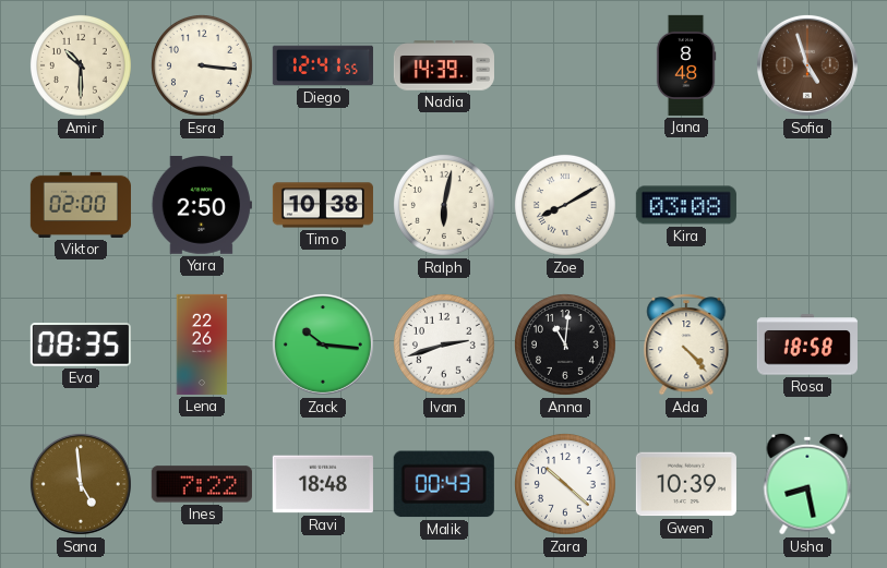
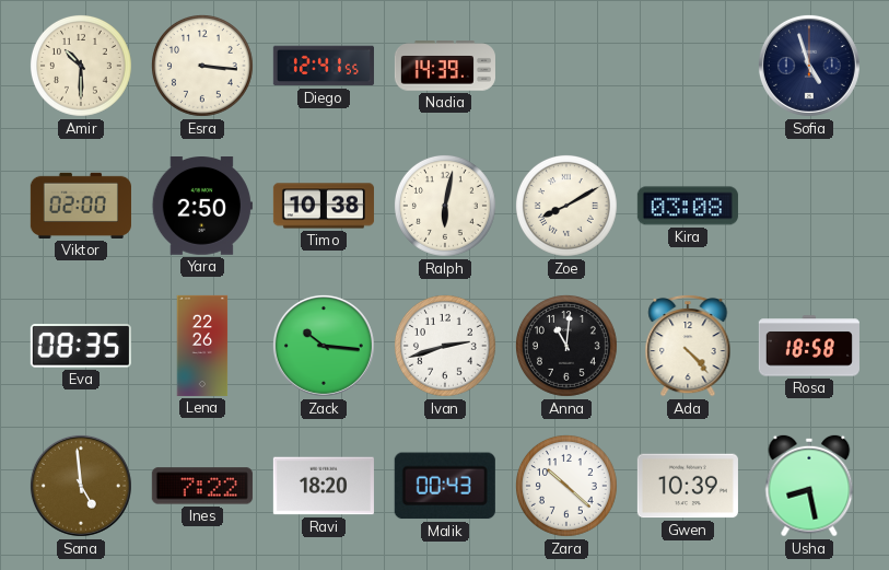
Jana: 8:48 -> none (686, 65)
Sofia dial: brown -> navy (809, 66)
Ravi: 18:48 -> 18:20 (324, 486)
